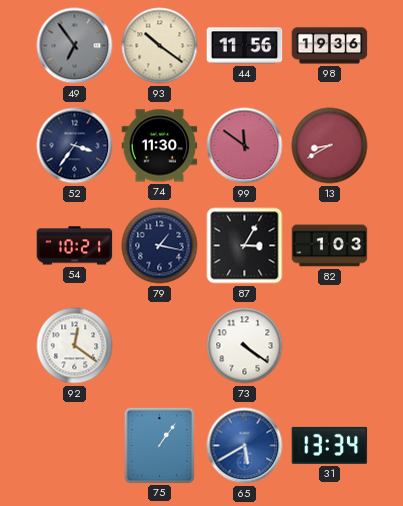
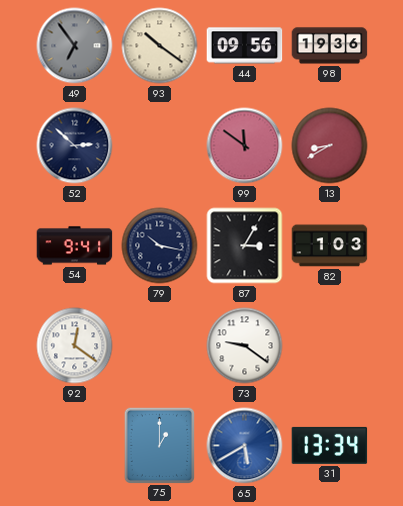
44: 11:56 -> 09:56 (245, 46)
52: 3:36 -> 2:52 (75, 146)
74: 11:30 -> none (160, 146)
54: 10:21 -> 9:41 (75, 246)
79: 1:17 -> 10:17 (160, 246)
73: 4:21 -> 9:21 (245, 346)
75: 1:06 -> 1:00 (159, 445)
